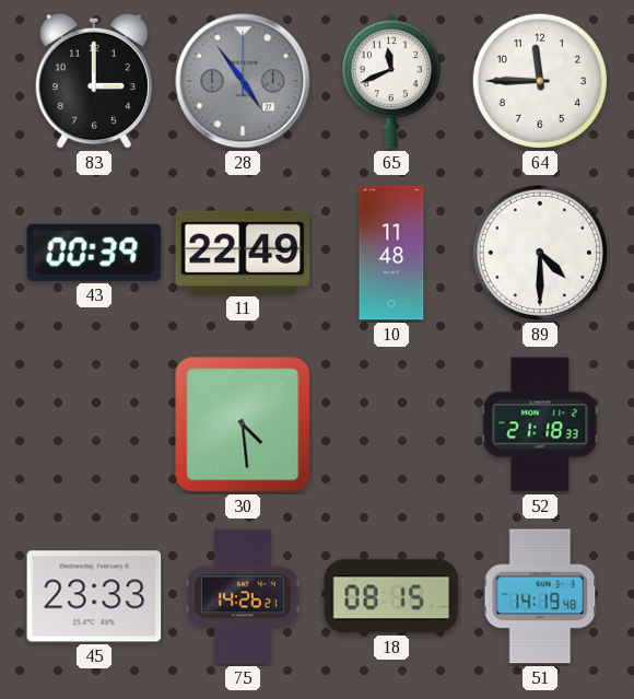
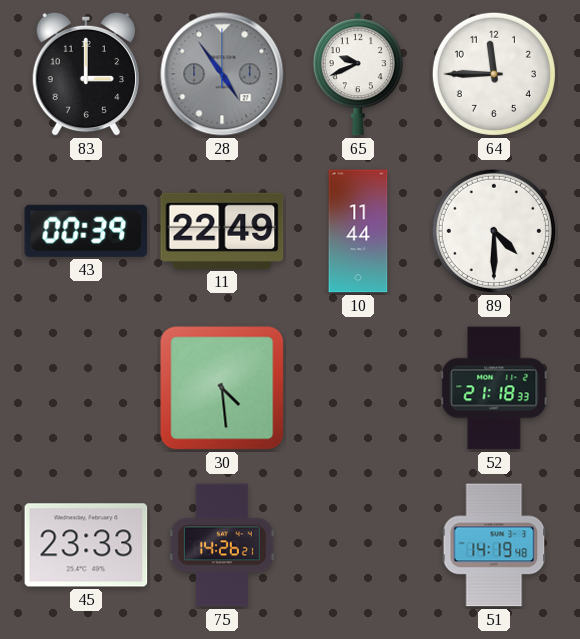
65: 11:41 -> 9:41 (358, 74)
10: 11:48 -> 11:44 (358, 231)
18: 08:15 -> none (391, 596)
